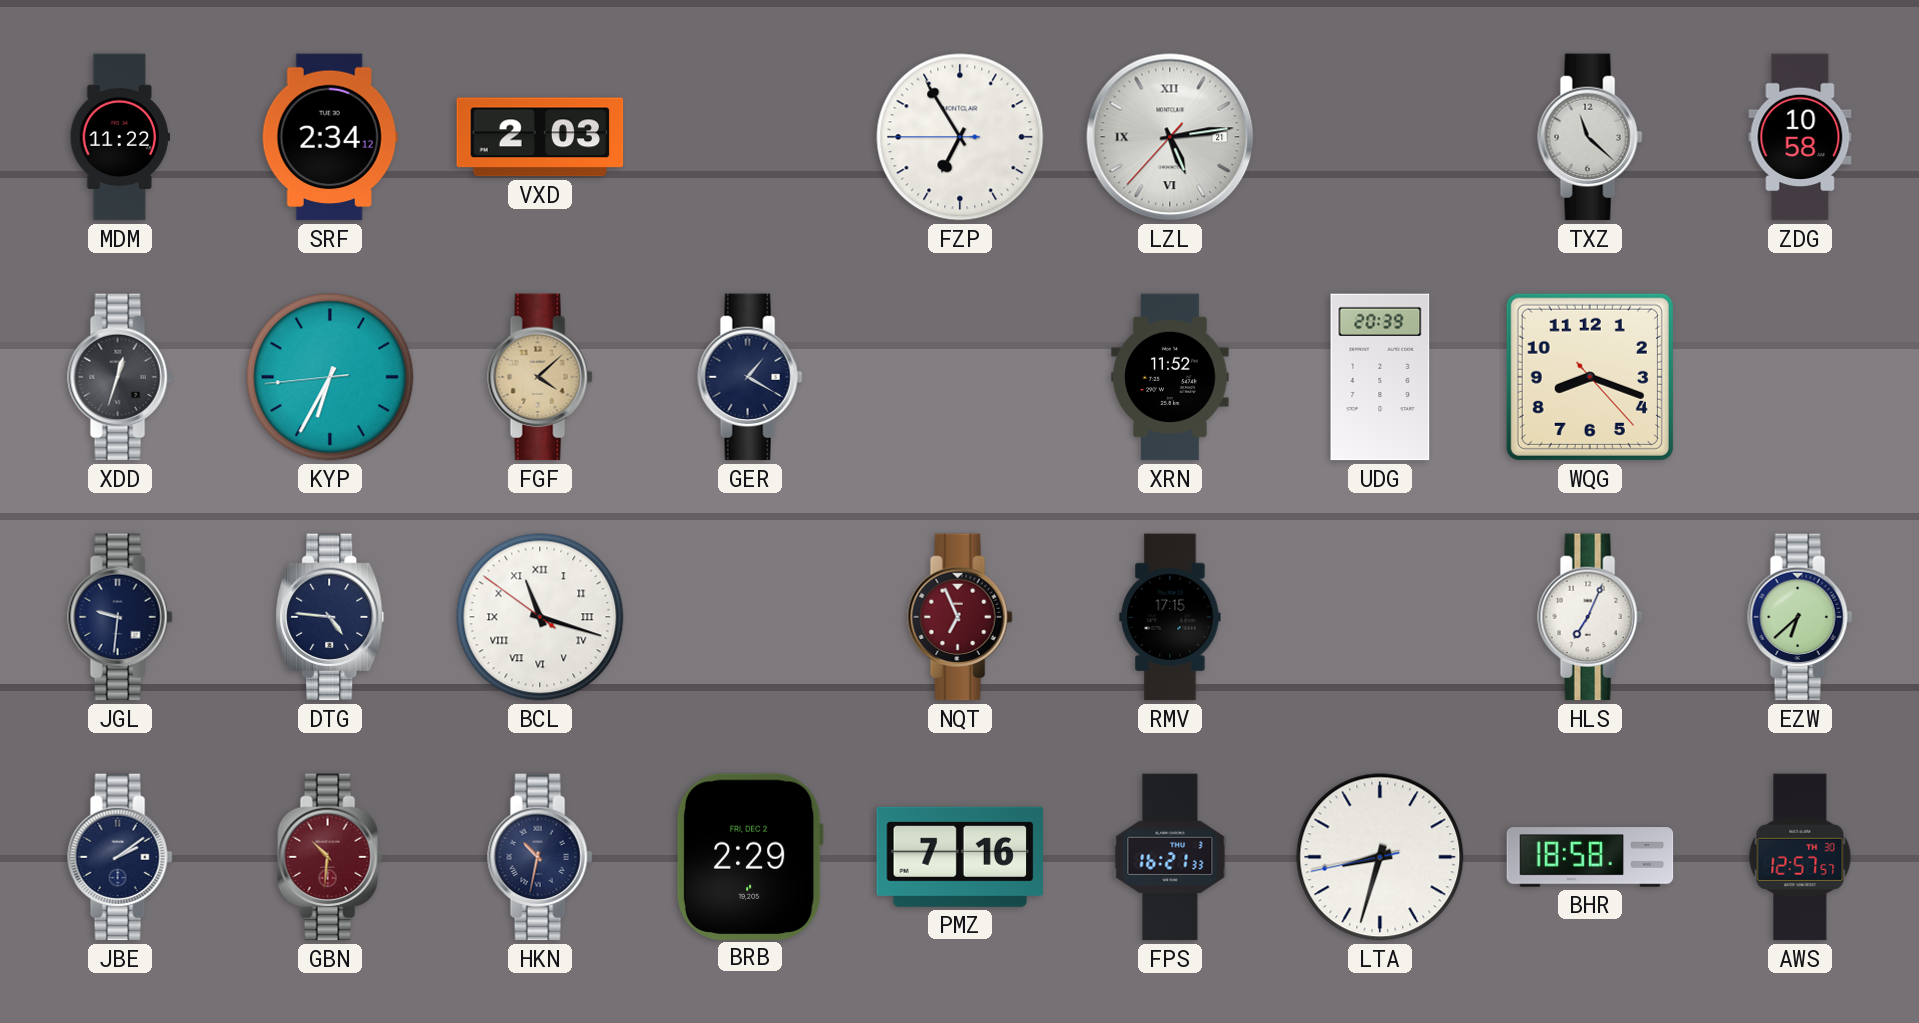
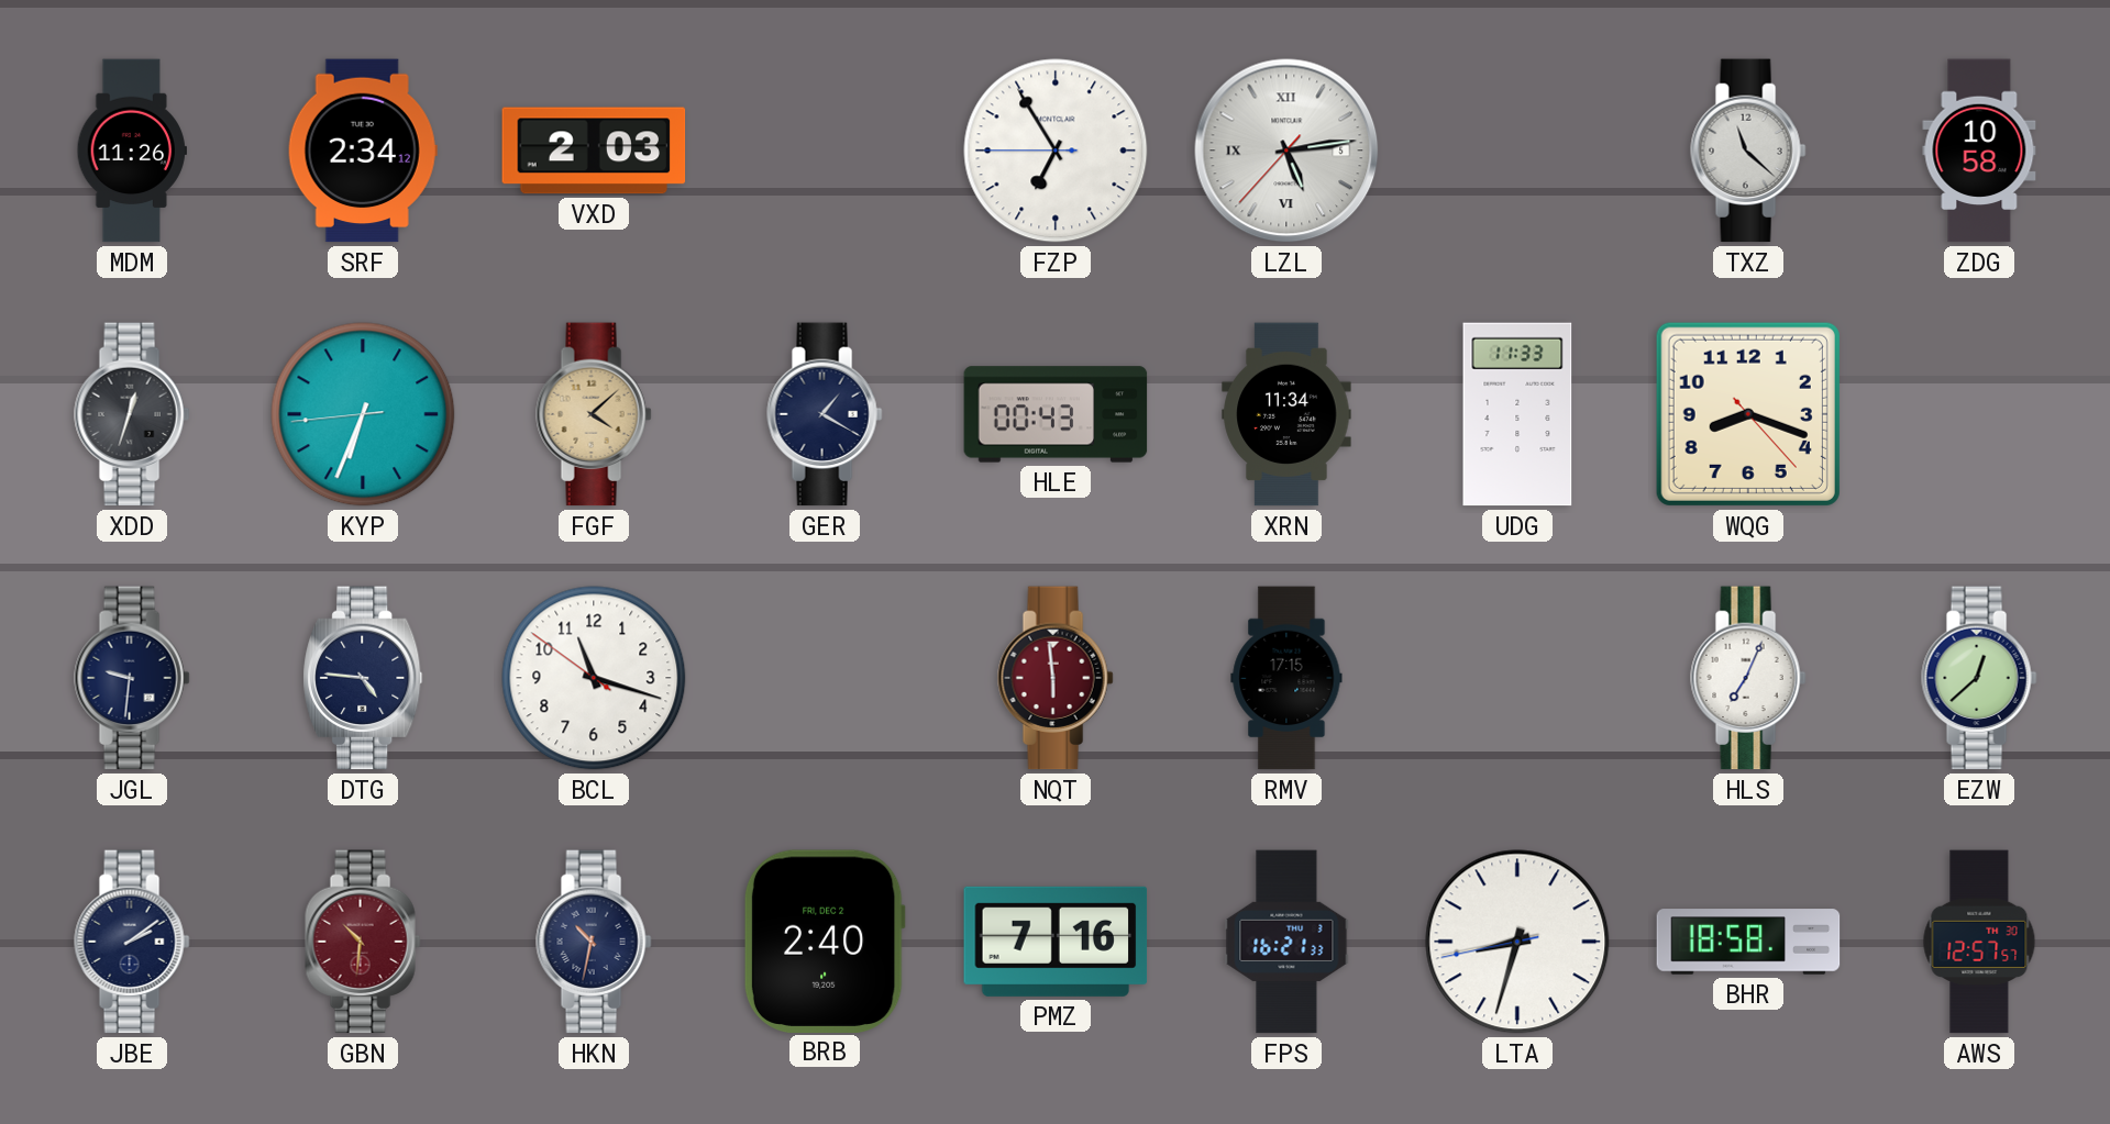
MDM: 11:22 -> 11:26 (132, 151)
LZL date: 21 -> 5 (1286, 151)
KYP: 6:34 -> 6:33 (363, 414)
HLE: none -> 00:43 (1056, 414)
XRN: 11:52 -> 11:34 (1286, 414)
UDG: 20:39 -> 11:33 (1517, 414)
BCL numerals: Roman -> Arabic (594, 678)
NQT: 6:56 -> 5:59 (1056, 678)
EZW: 6:38 -> 12:38 (1979, 678)
BRB: 2:29 -> 2:40 (825, 941)
